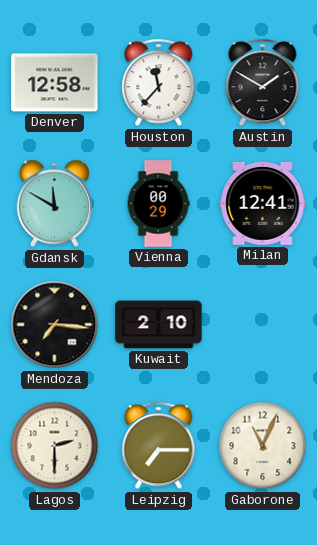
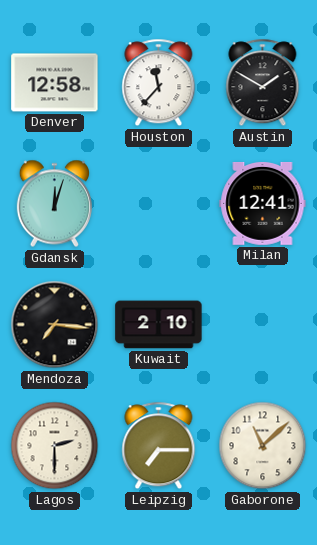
Gdansk: 11:50 -> 12:03 (54, 204)
Vienna: 00:29 -> none (158, 204)
Gaborone: 11:04 -> 11:08 (263, 446)
